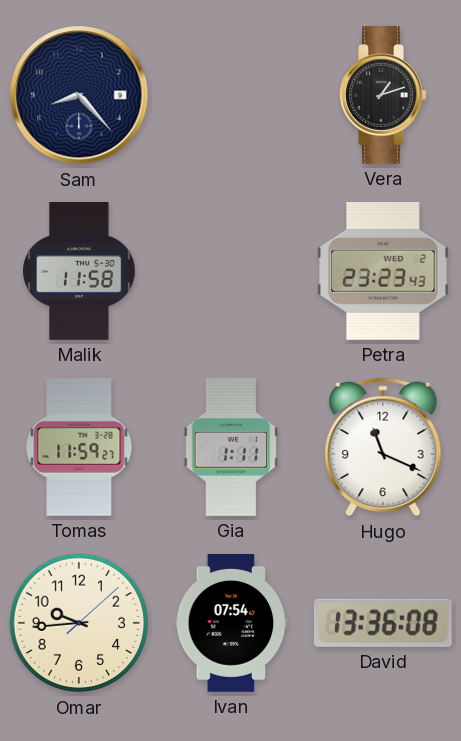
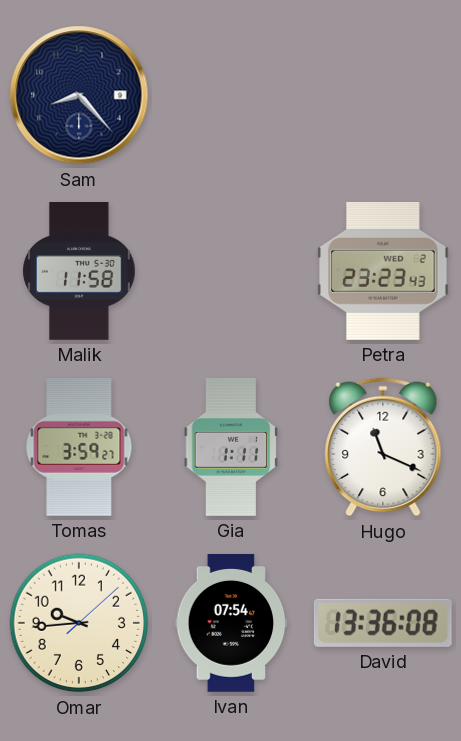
Vera: 1:12 -> none (383, 95)
Tomas: 11:59 -> 3:59 (79, 447)
